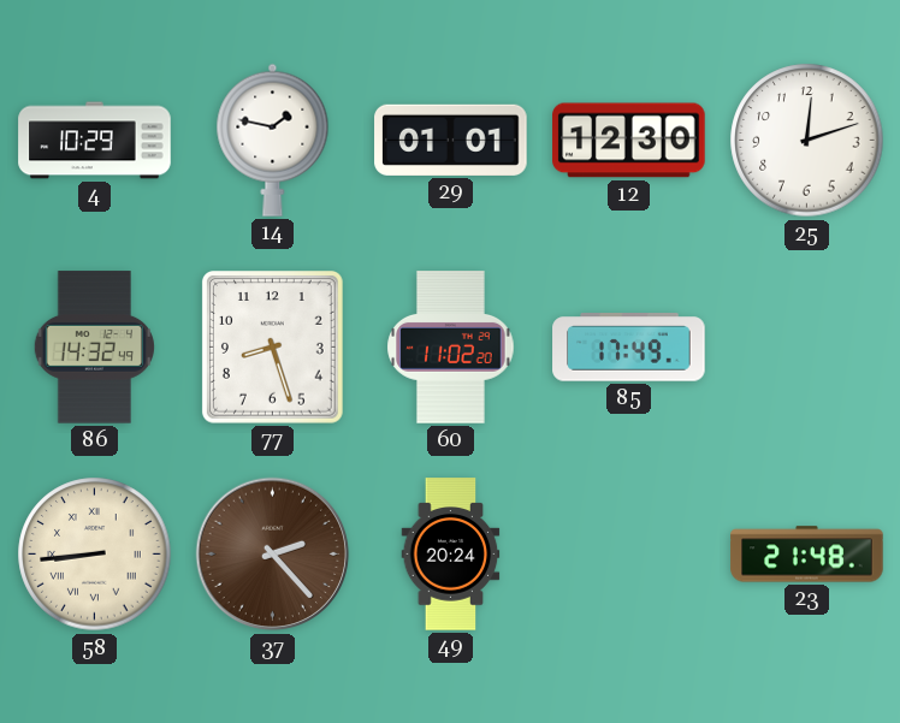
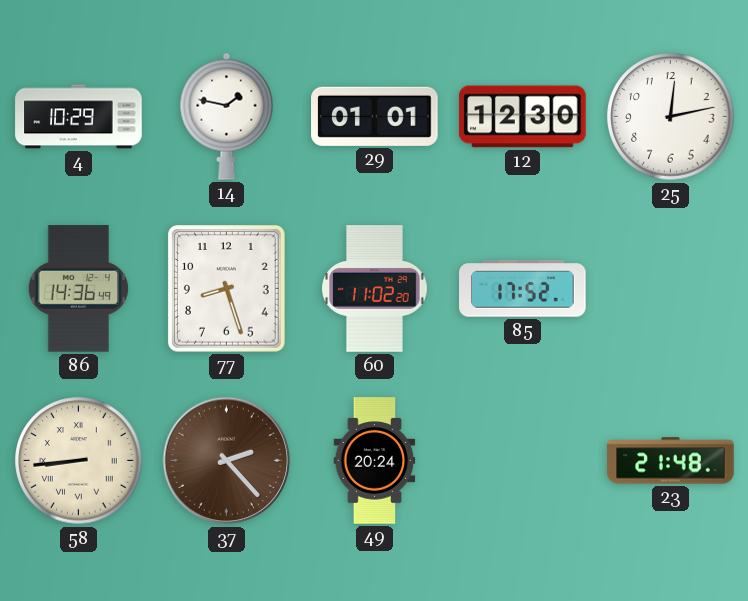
25: 12:12 -> 12:13 (671, 117)
86: 14:32 -> 14:36 (78, 289)
85: 17:49 -> 17:52 (523, 289)
